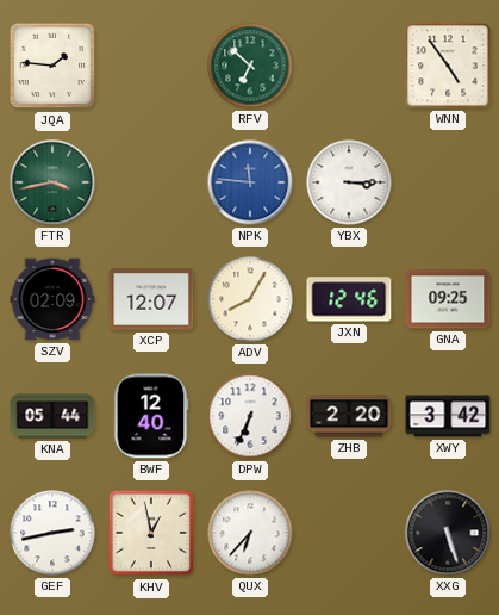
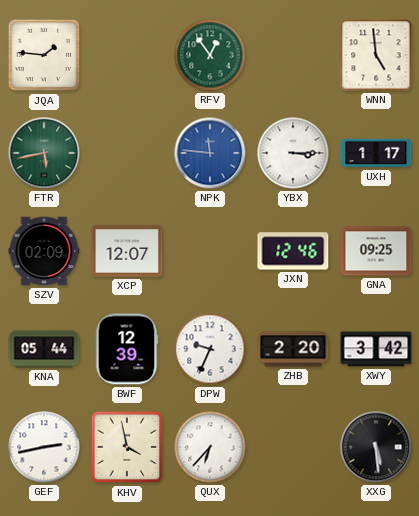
RFV: 6:52 -> 12:54 (210, 55)
WNN: 4:54 -> 4:59 (376, 55)
FTR: 3:43 -> 5:43 (44, 153)
UXH: none -> 1:17 (376, 153)
ADV: 8:05 -> none (250, 299)
BWF: 12:40 -> 12:39 (127, 349)
DPW: 6:34 -> 9:34 (210, 349)
KHV: 12:58 -> 3:58 (127, 447)
XXG: 5:27 -> 5:29 (376, 447)
